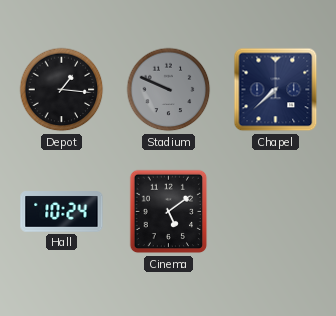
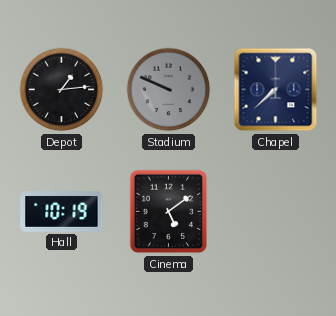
Depot: 1:16 -> 1:14 (62, 90)
Hall: 10:24 -> 10:19 (62, 212)
